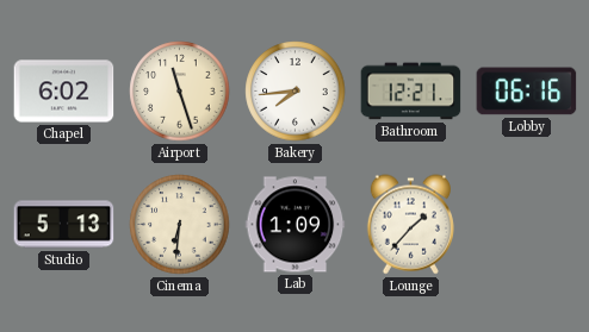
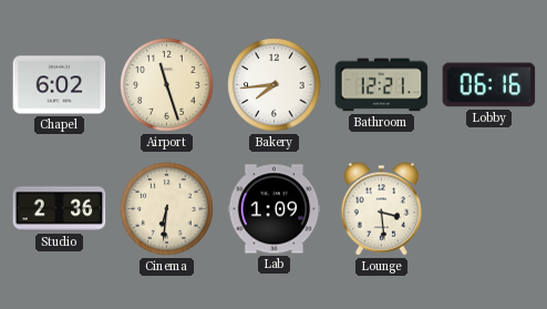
Studio: 5:13 -> 2:36 (60, 209)
Lounge: 1:37 -> 3:29 (381, 209)
